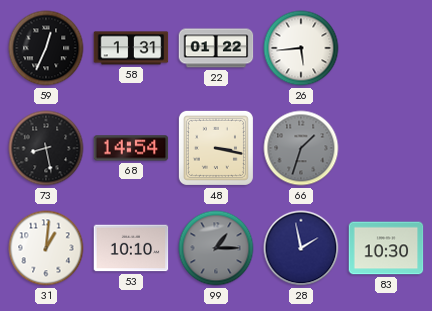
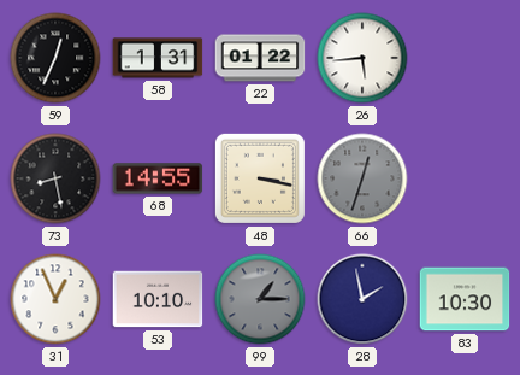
68: 14:54 -> 14:55 (158, 178)
66: 1:33 -> 12:33 (362, 178)
31: 1:01 -> 12:56 (55, 299)
